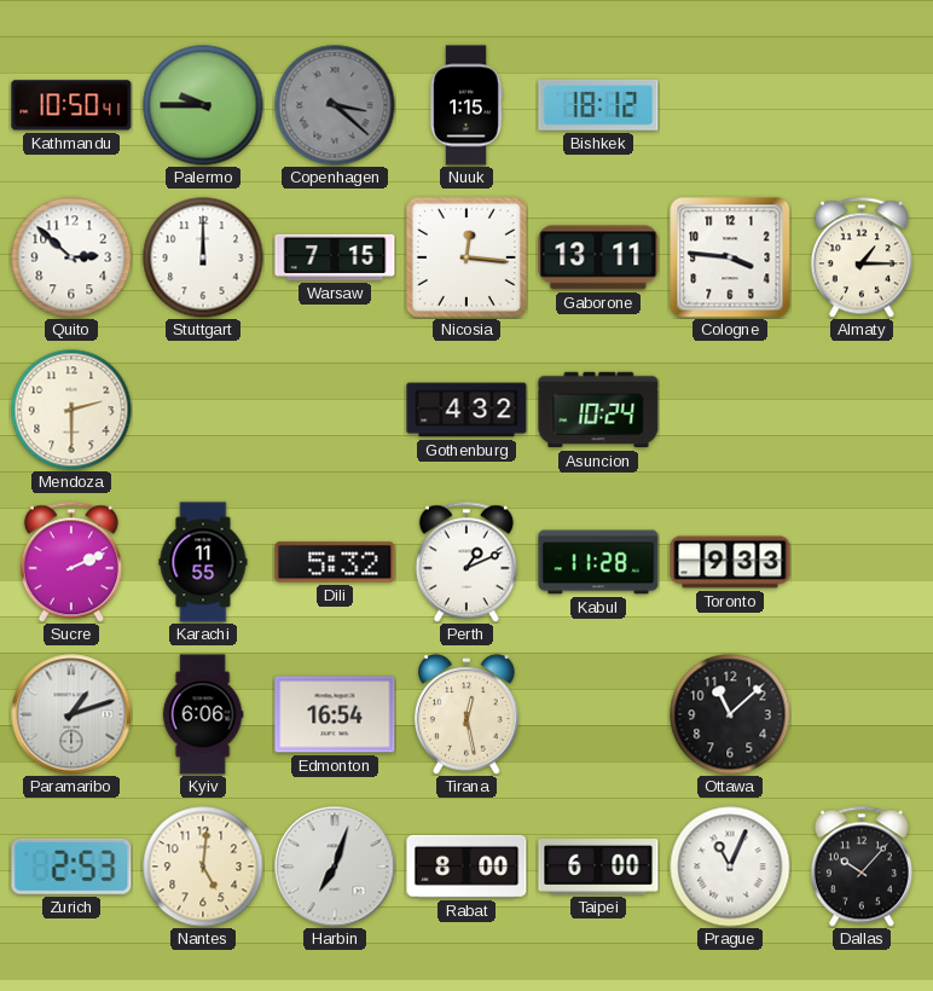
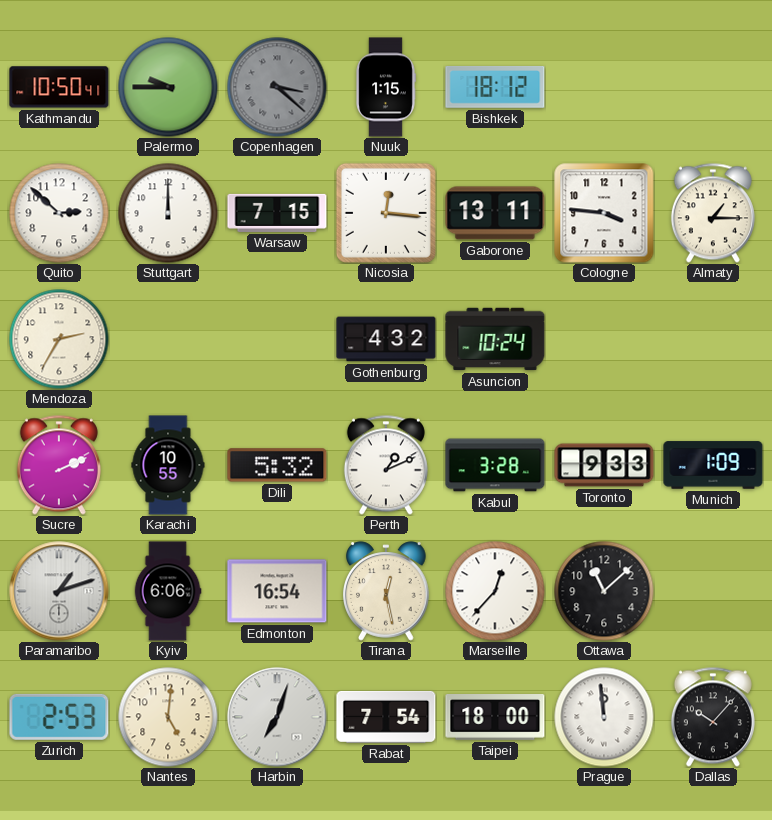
Mendoza: 2:30 -> 2:35 (59, 339)
Karachi: 11:55 -> 10:55 (168, 465)
Kabul: 11:28 -> 3:28 (495, 465)
Munich: none -> 1:09 (713, 465)
Marseille: none -> 12:37 (495, 591)
Rabat: 8:00 -> 7:54 (386, 717)
Taipei: 6:00 -> 18:00 (495, 718)
Prague: 11:04 -> 11:59 (604, 717)
